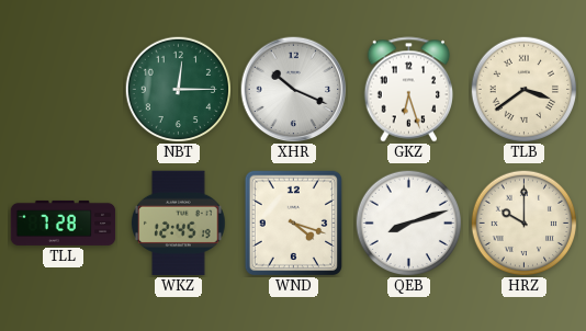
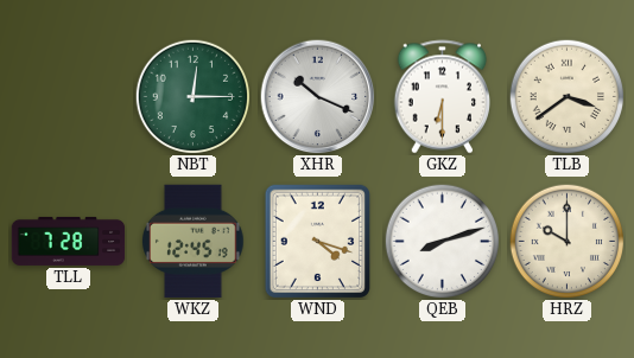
GKZ: 6:27 -> 6:30 (442, 97)
